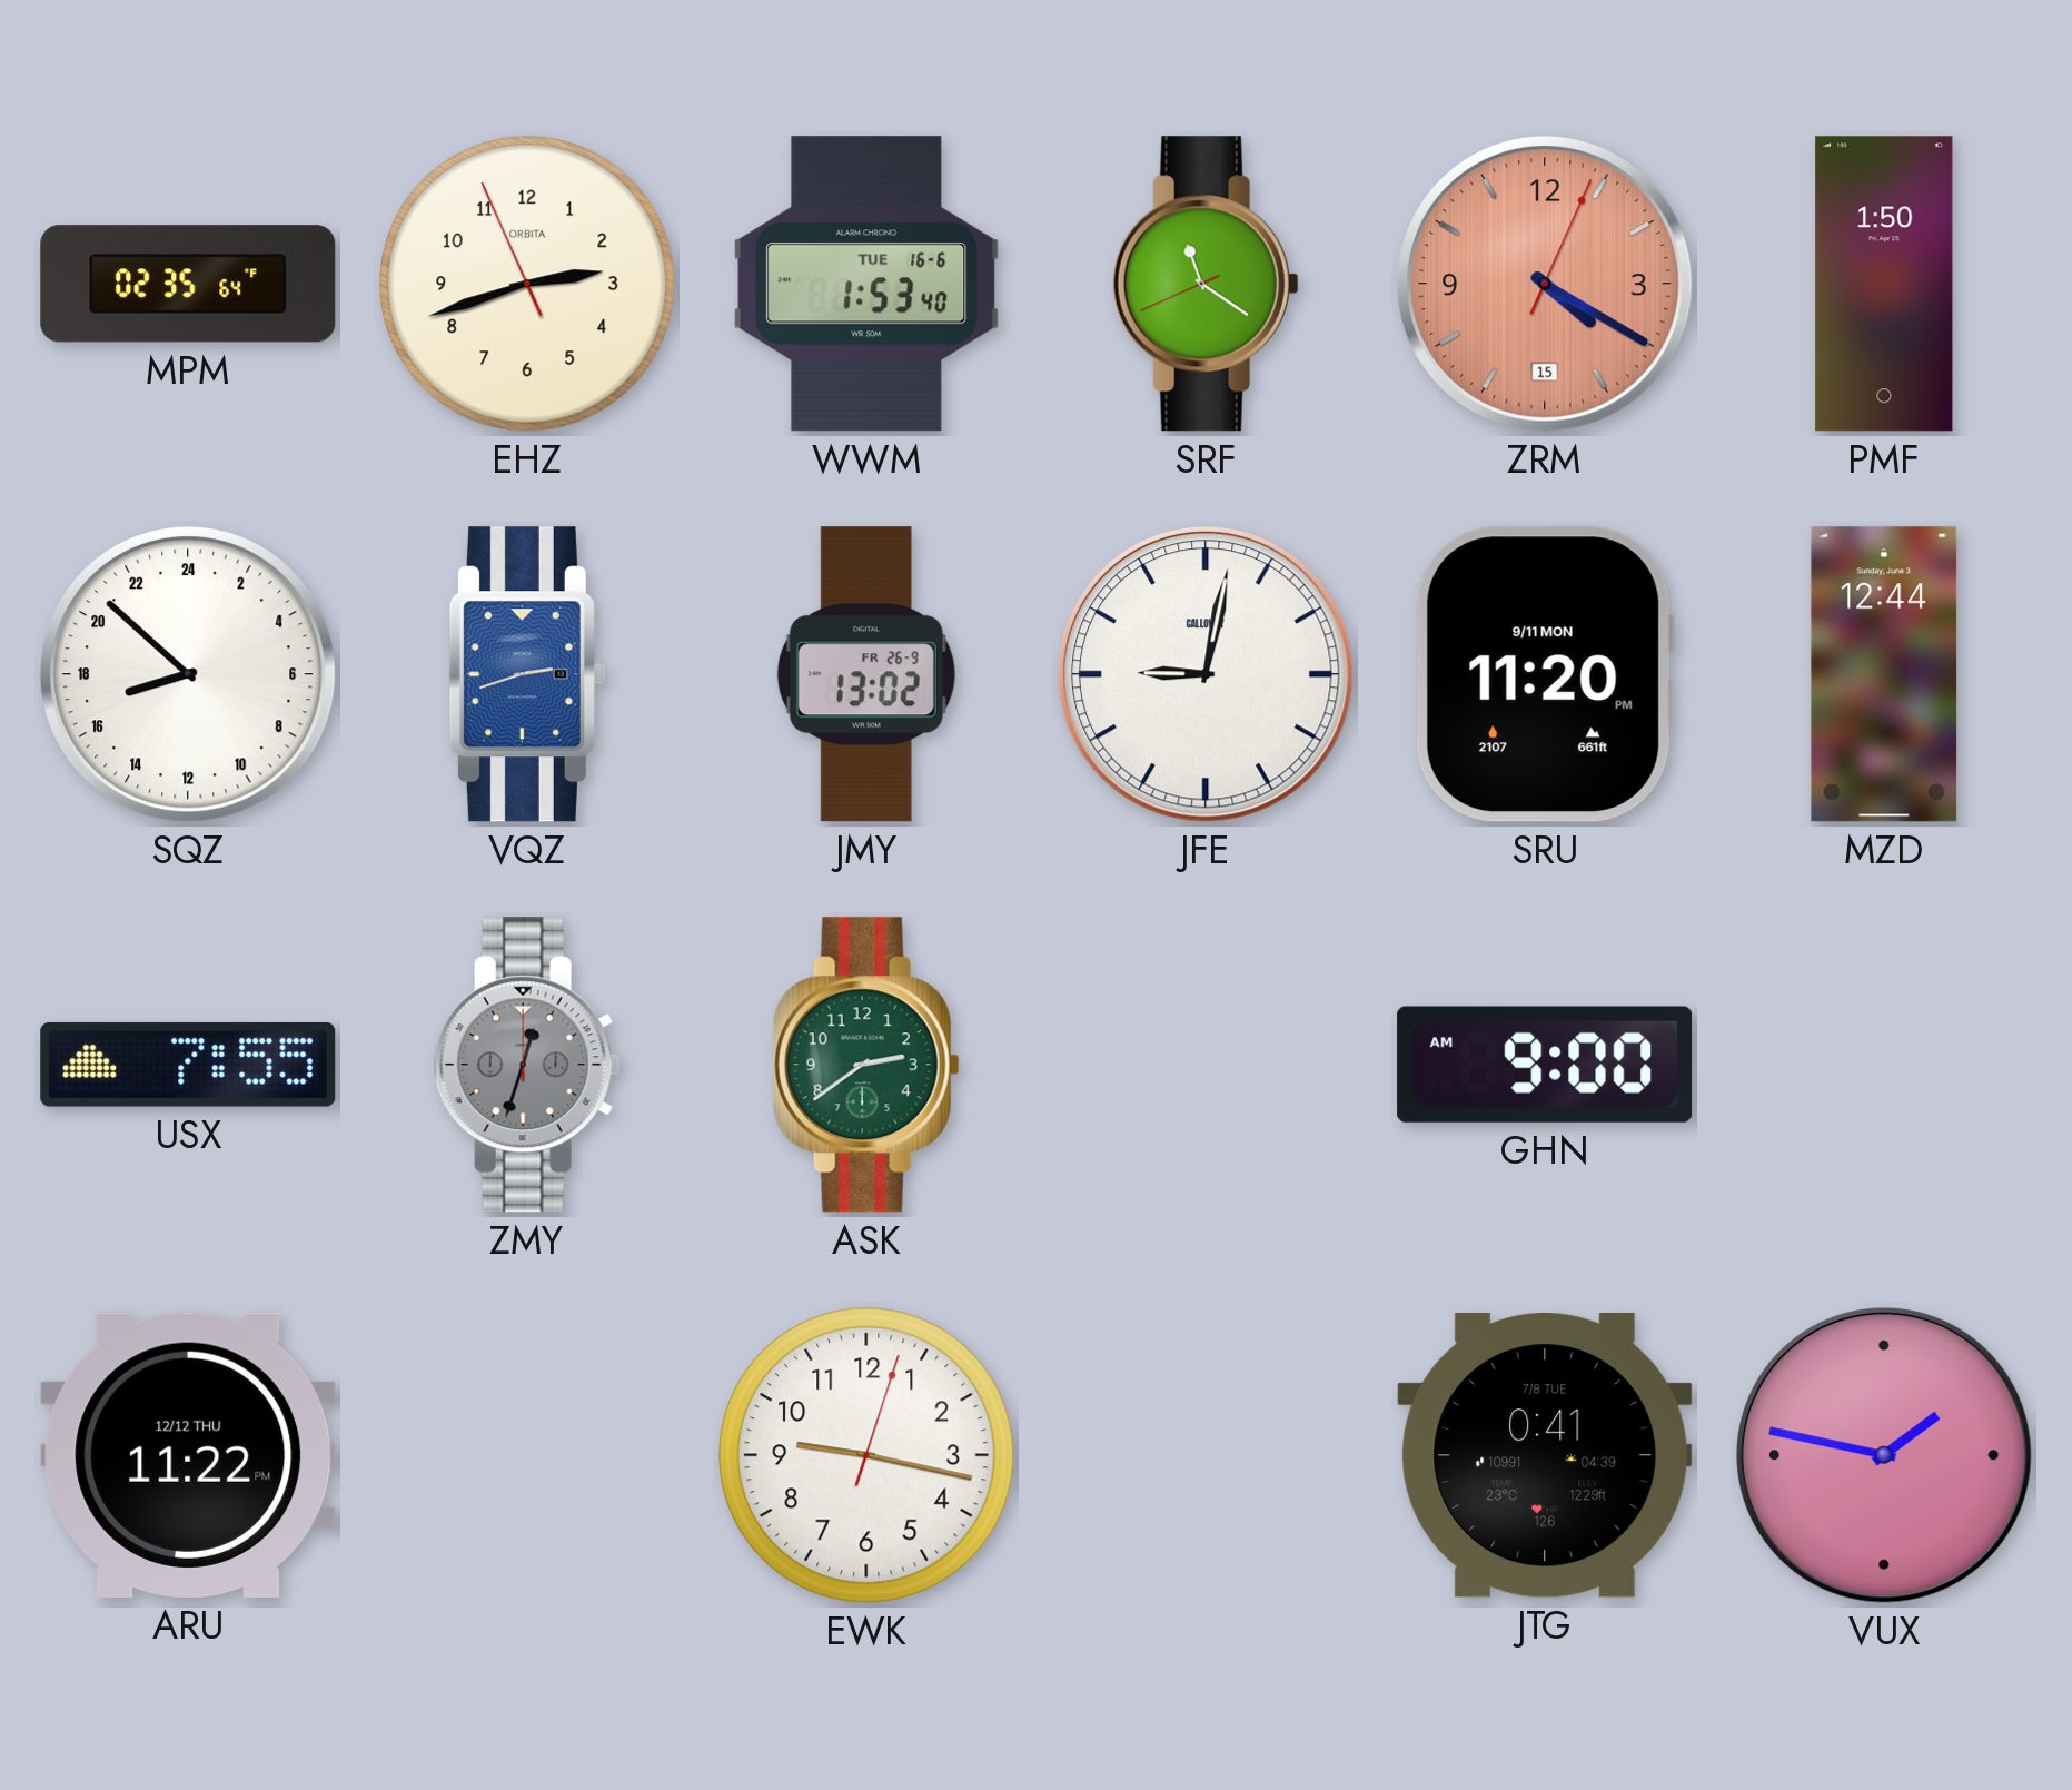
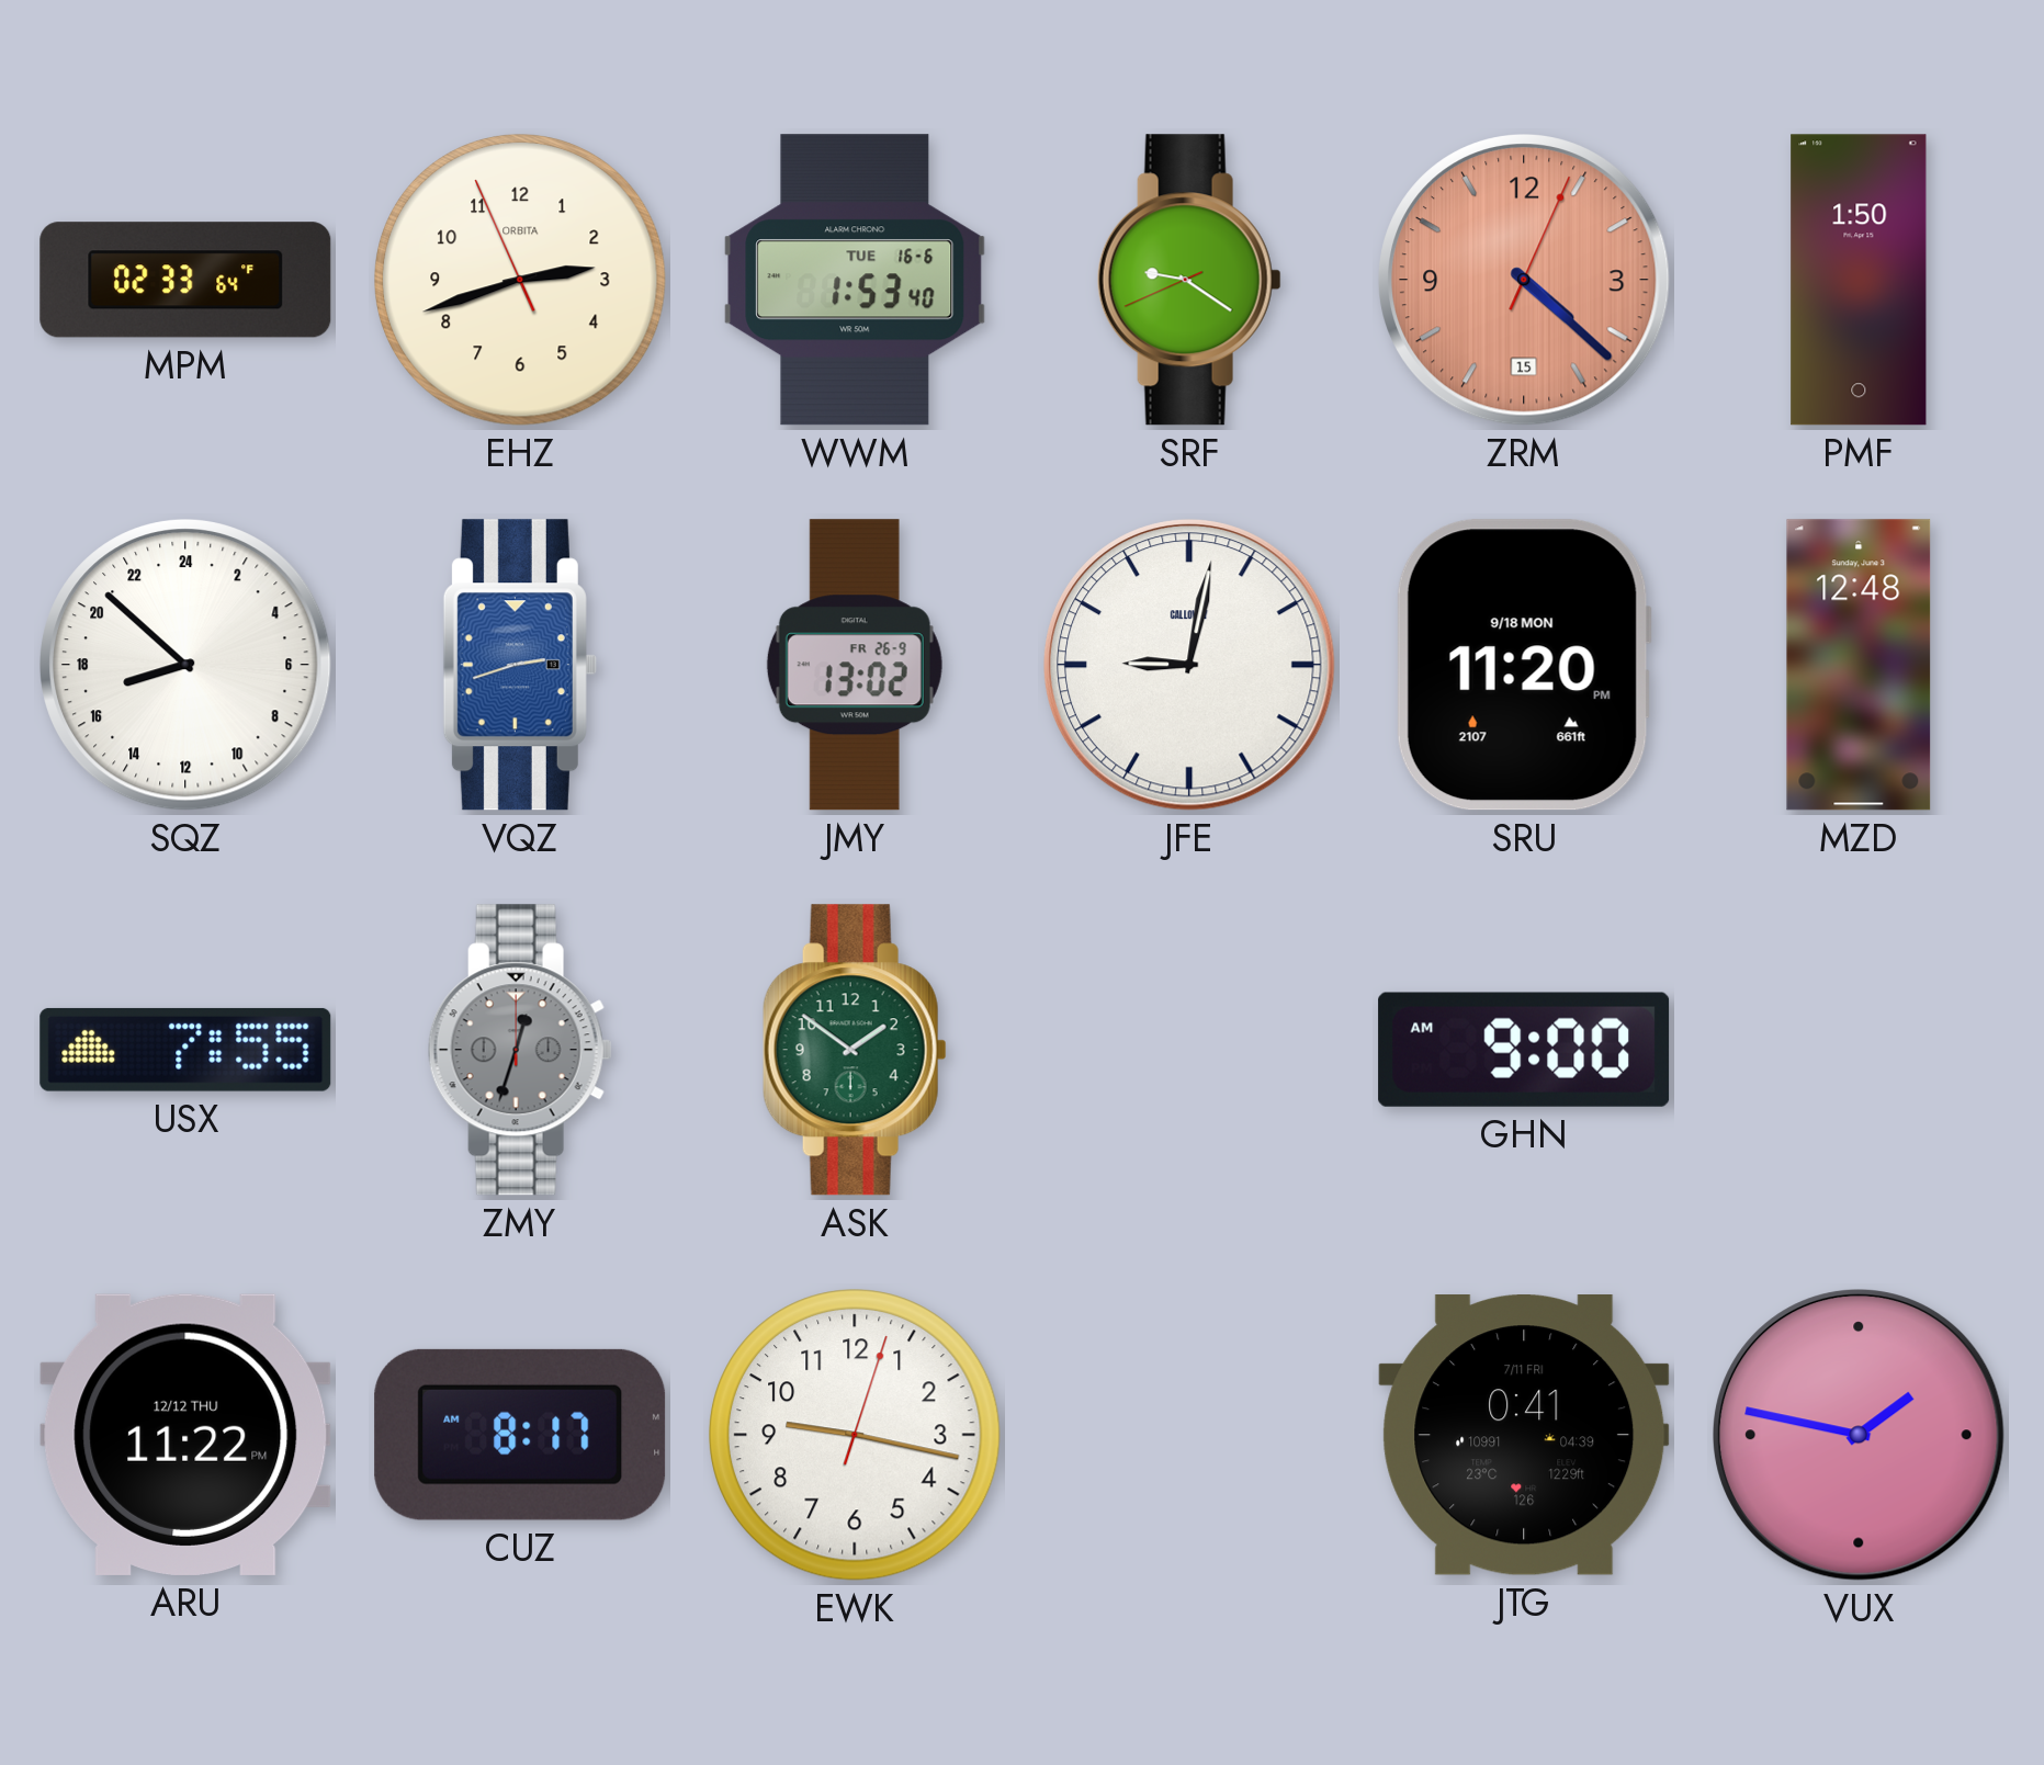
MPM: 02:35 -> 02:33 (185, 280)
SRF: 11:20 -> 9:20 (1189, 280)
ZRM: 4:20 -> 4:22 (1525, 281)
SRU date: 9/11 MON -> 9/18 MON (1524, 665)
MZD: 12:44 -> 12:48 (1859, 665)
ASK: 2:39 -> 1:51 (855, 1050)
CUZ: none -> 8:17 (520, 1435)
JTG date: 7/8 TUE -> 7/11 FRI (1524, 1436)
